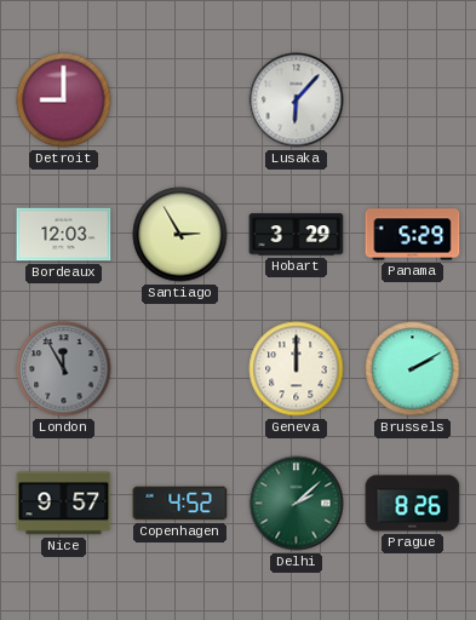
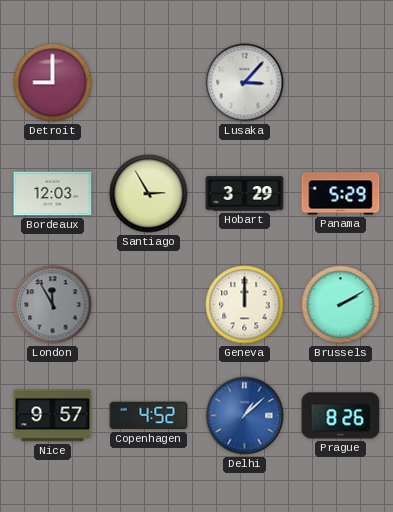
Lusaka: 6:07 -> 3:07 (245, 83)
Delhi: 2:08 -> 1:08 (245, 416)
Delhi dial: green -> blue (245, 416)
